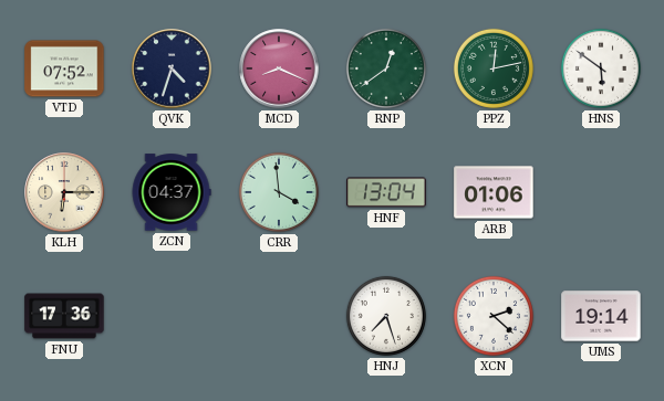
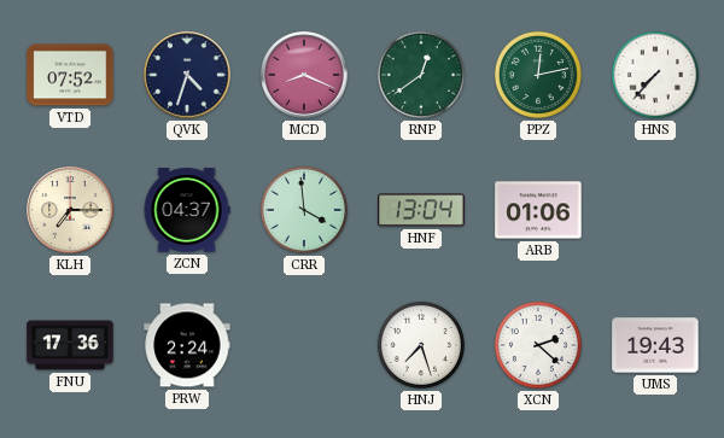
HNS: 5:51 -> 7:37 (655, 75)
KLH: 6:15 -> 7:15 (70, 210)
PRW: none -> 2:24 (187, 345)
UMS: 19:14 -> 19:43 (655, 345)
